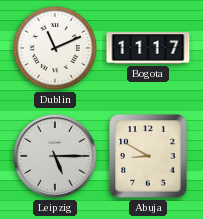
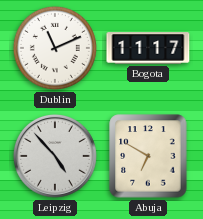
Leipzig: 5:15 -> 4:53 (55, 156)
Abuja: 8:50 -> 6:50 (148, 156)
